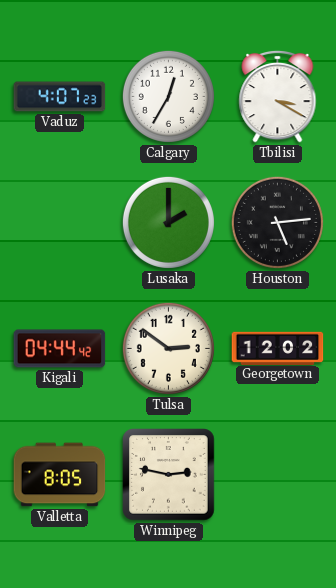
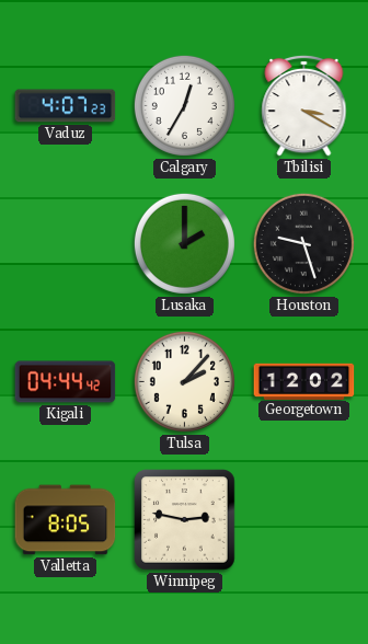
Houston: 5:14 -> 9:27 (303, 243)
Tulsa: 2:51 -> 2:07 (184, 381)
